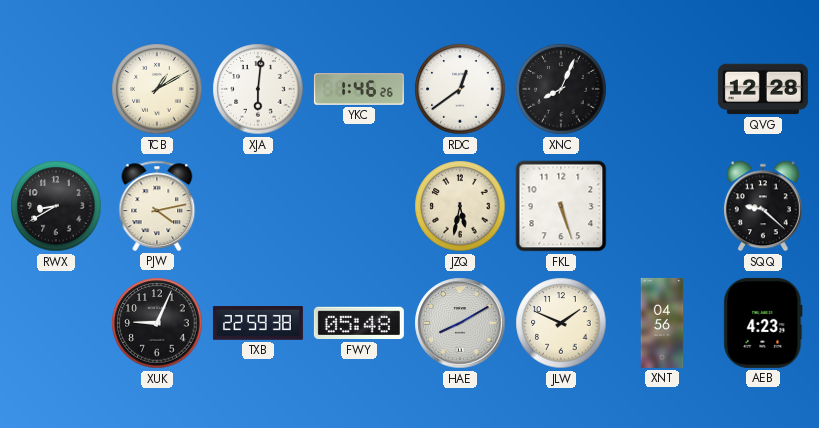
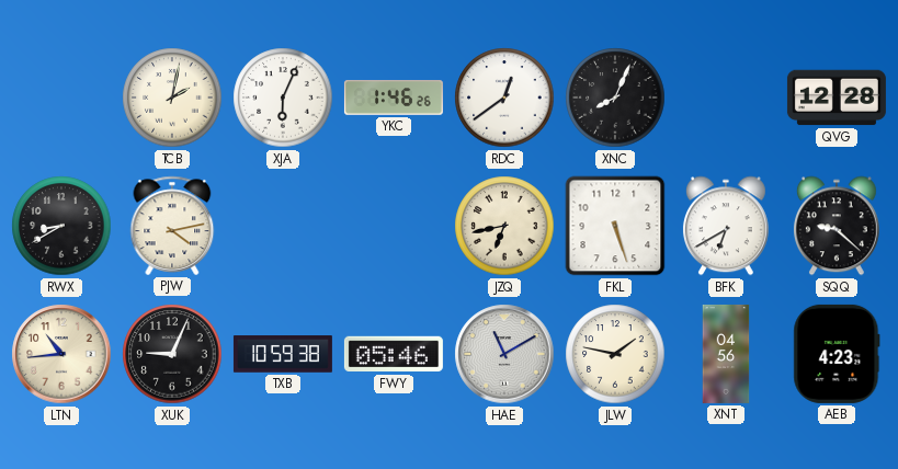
TCB: 1:10 -> 2:02 (172, 98)
XJA: 6:01 -> 6:04 (283, 98)
JZQ: 5:32 -> 6:43 (504, 226)
BFK: none -> 6:40 (726, 226)
LTN: none -> 10:44 (61, 354)
TXB: 22:59 -> 10:59 (283, 354)
FWY: 05:48 -> 05:46 (394, 354)
HAE: 8:10 -> 11:10 (504, 354)
JLW: 1:49 -> 1:47 (615, 354)
